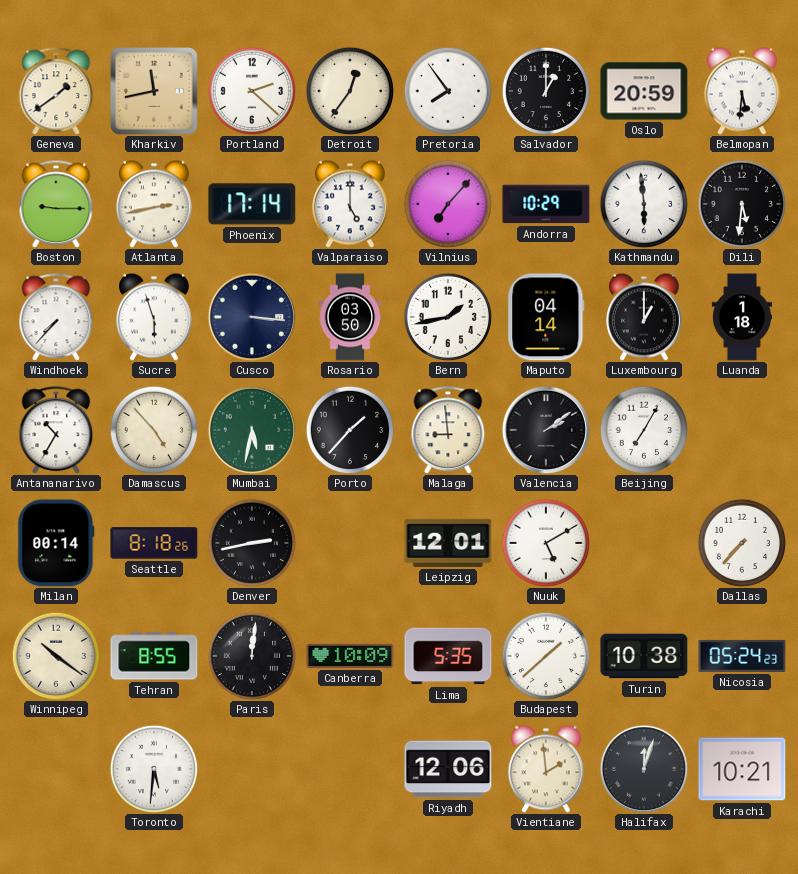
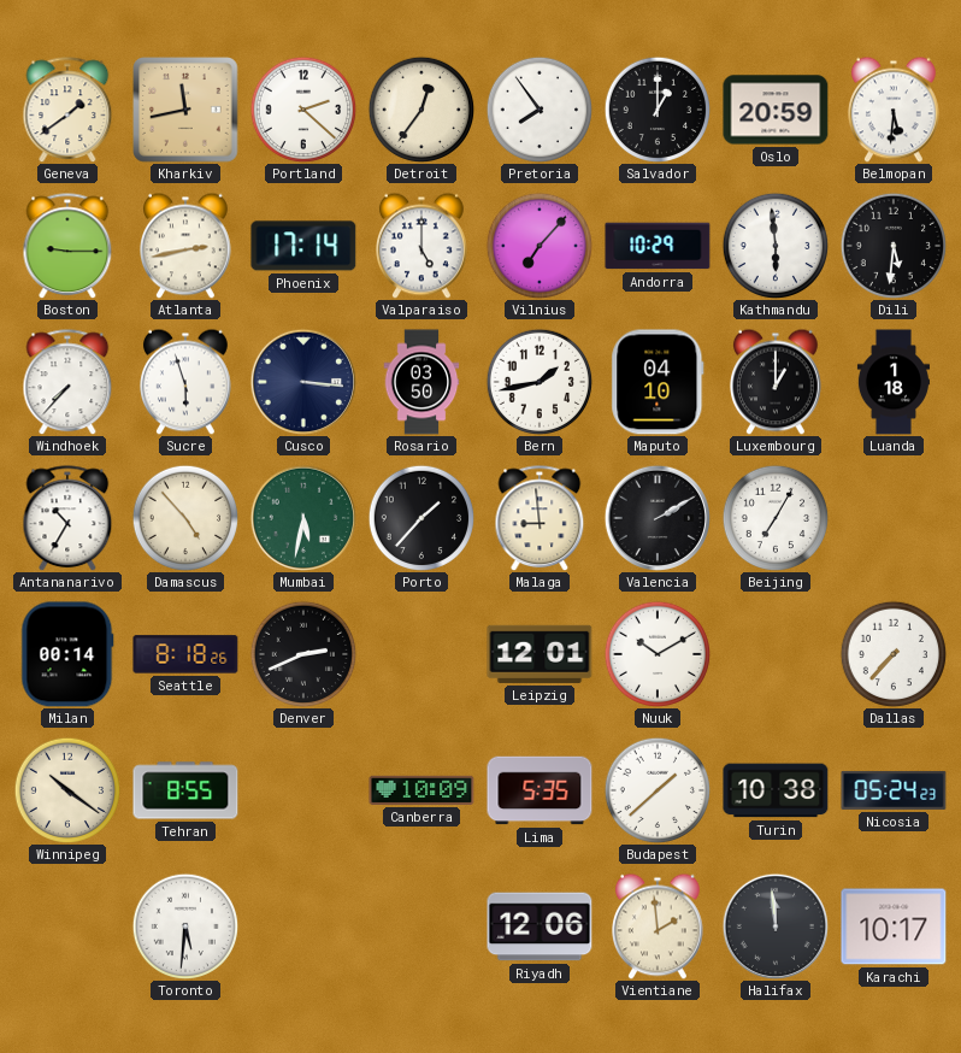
Maputo: 04:14 -> 04:10 (658, 382)
Valencia: 2:09 -> 2:10 (656, 517)
Denver: 2:43 -> 2:41 (303, 654)
Nuuk: 5:10 -> 10:10 (658, 654)
Paris: 12:01 -> none (252, 656)
Halifax: 12:03 -> 11:59 (774, 925)
Karachi: 10:21 -> 10:17 (894, 926)
